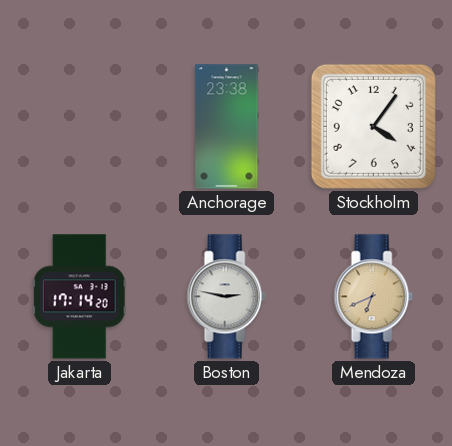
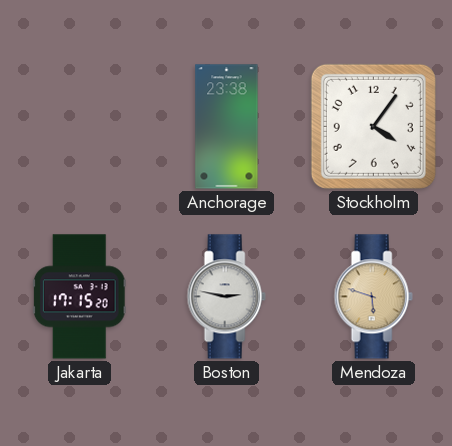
Jakarta: 17:14 -> 17:15 (79, 297)
Mendoza: 6:41 -> 5:48 (373, 297)
